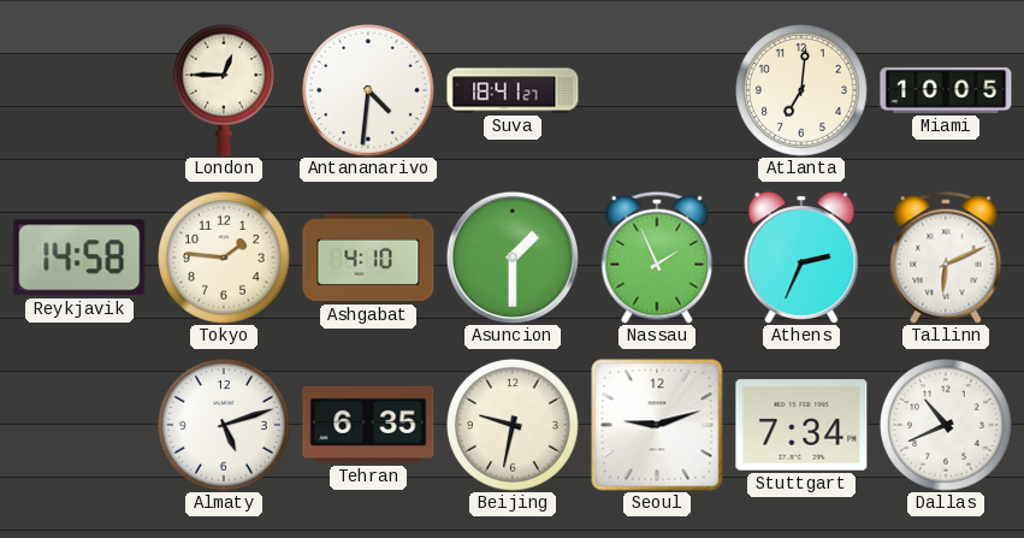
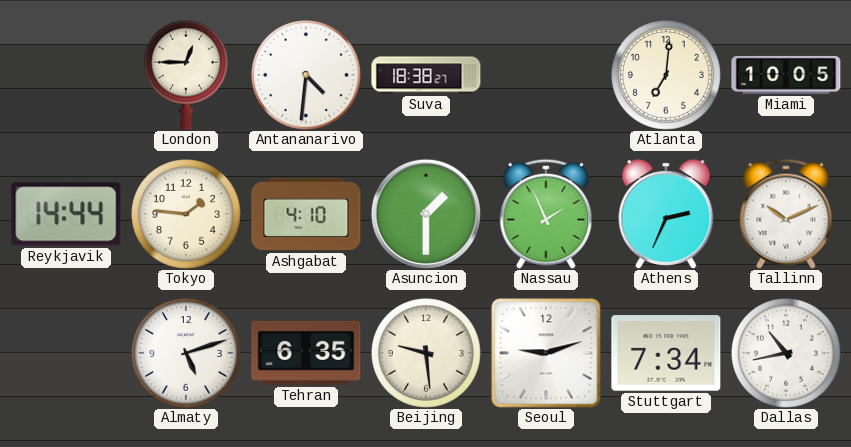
Suva: 18:41 -> 18:38 (426, 75)
Reykjavik: 14:58 -> 14:44 (66, 214)
Tallinn: 6:11 -> 10:11 (786, 214)
Beijing: 9:32 -> 9:29 (427, 354)
Dallas: 10:41 -> 10:43 (787, 354)
